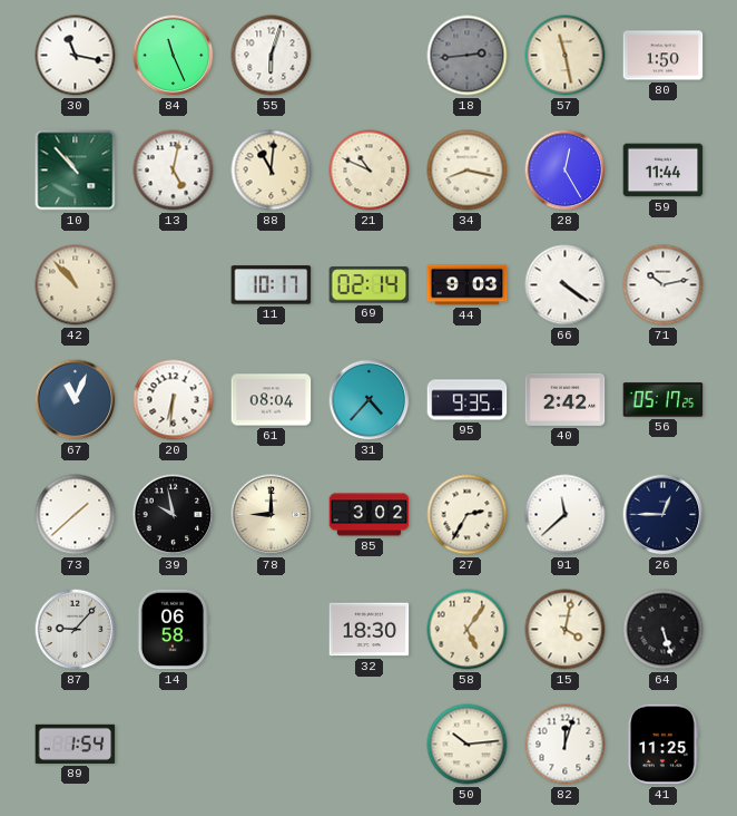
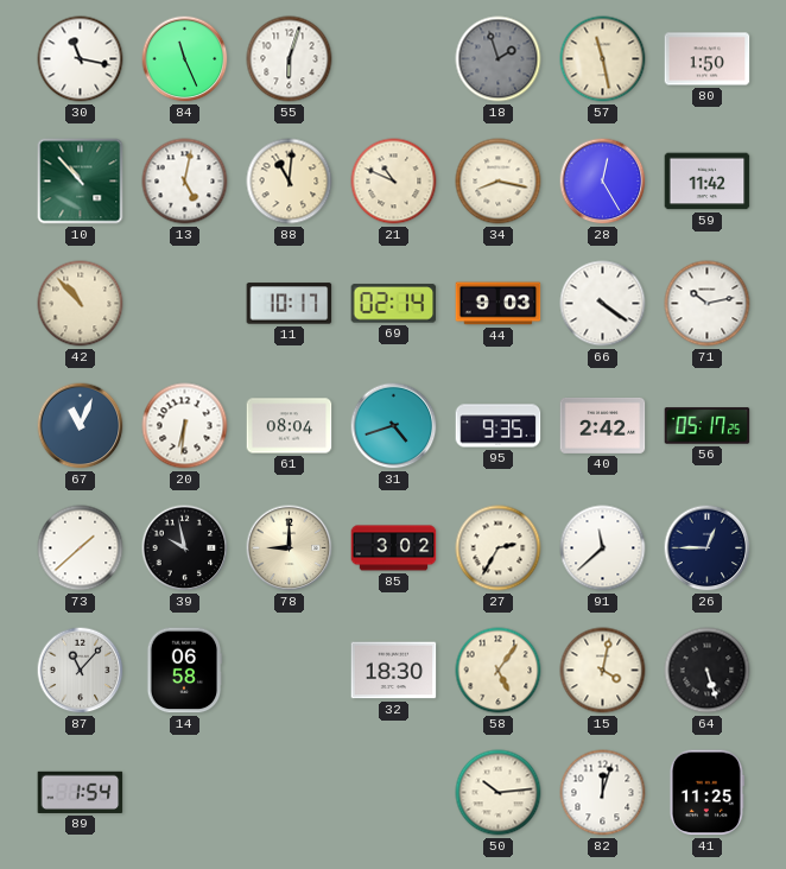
18: 2:44 -> 1:57 (499, 59)
59: 11:44 -> 11:42 (708, 182)
31: 4:37 -> 4:42 (394, 426)
87: 9:07 -> 11:07 (81, 671)
